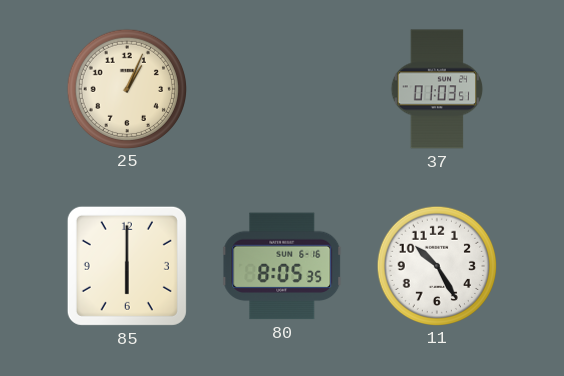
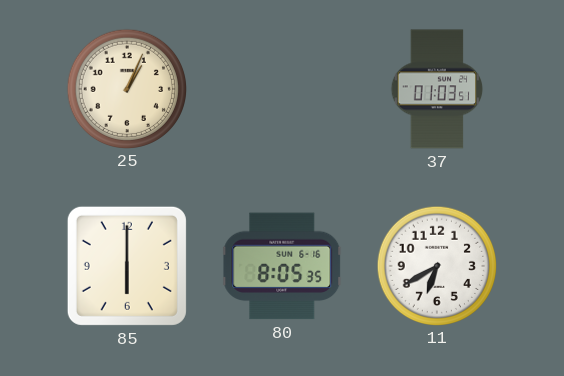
11: 10:25 -> 6:40 (436, 265)
